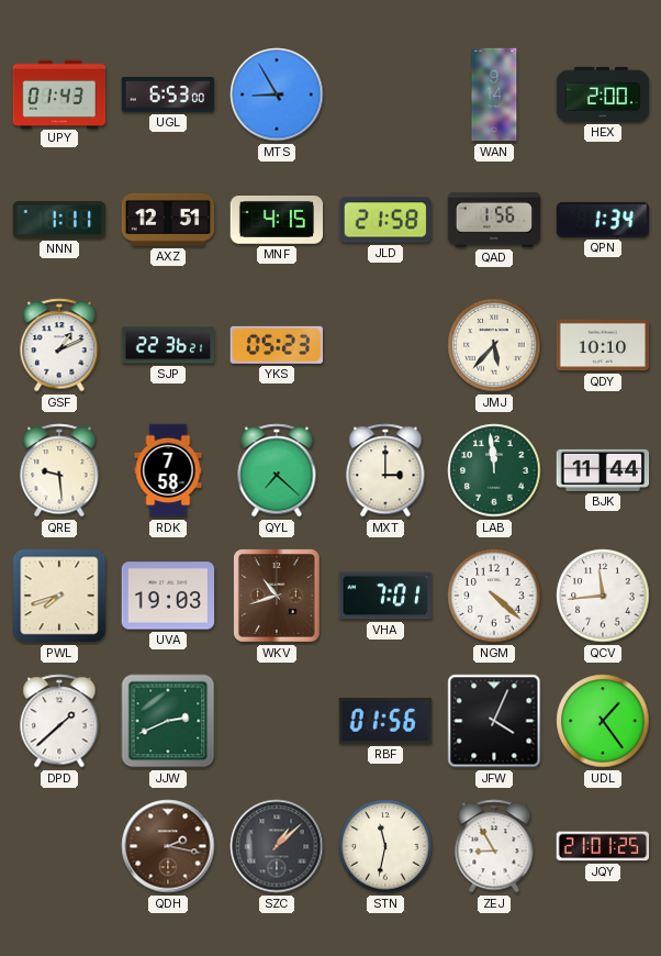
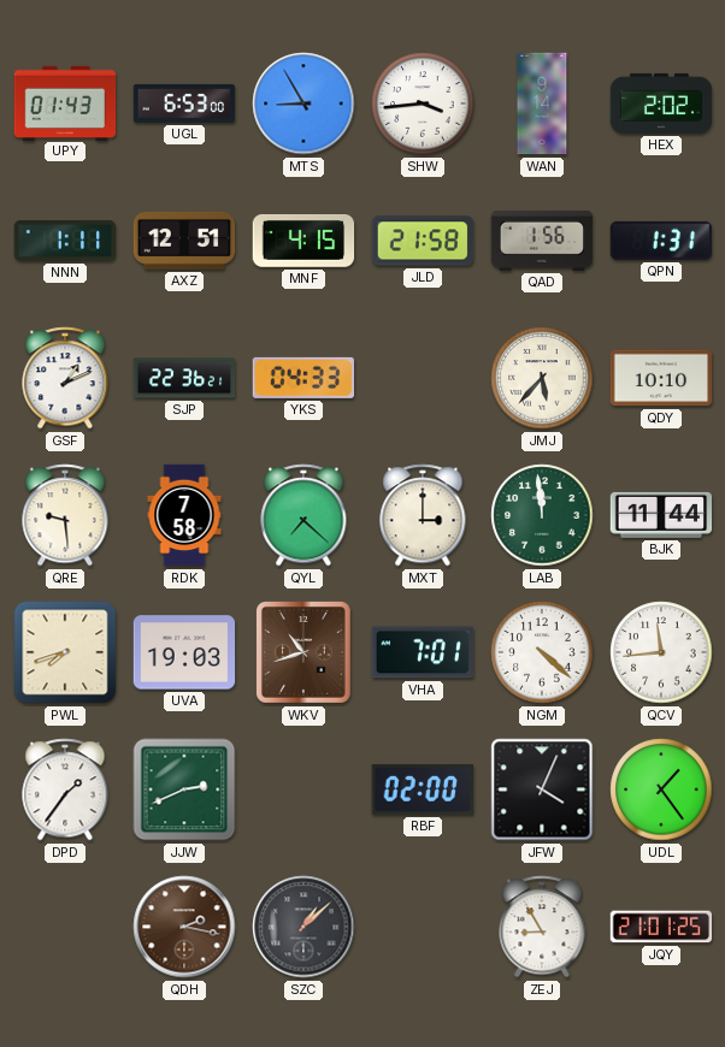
SHW: none -> 3:44 (423, 103)
HEX: 2:00 -> 2:02 (661, 103)
QPN: 1:34 -> 1:31 (661, 241)
YKS: 05:23 -> 04:33 (302, 378)
DPD: 1:38 -> 1:36 (65, 789)
RBF: 01:56 -> 02:00 (422, 791)
STN: 11:32 -> none (385, 846)
